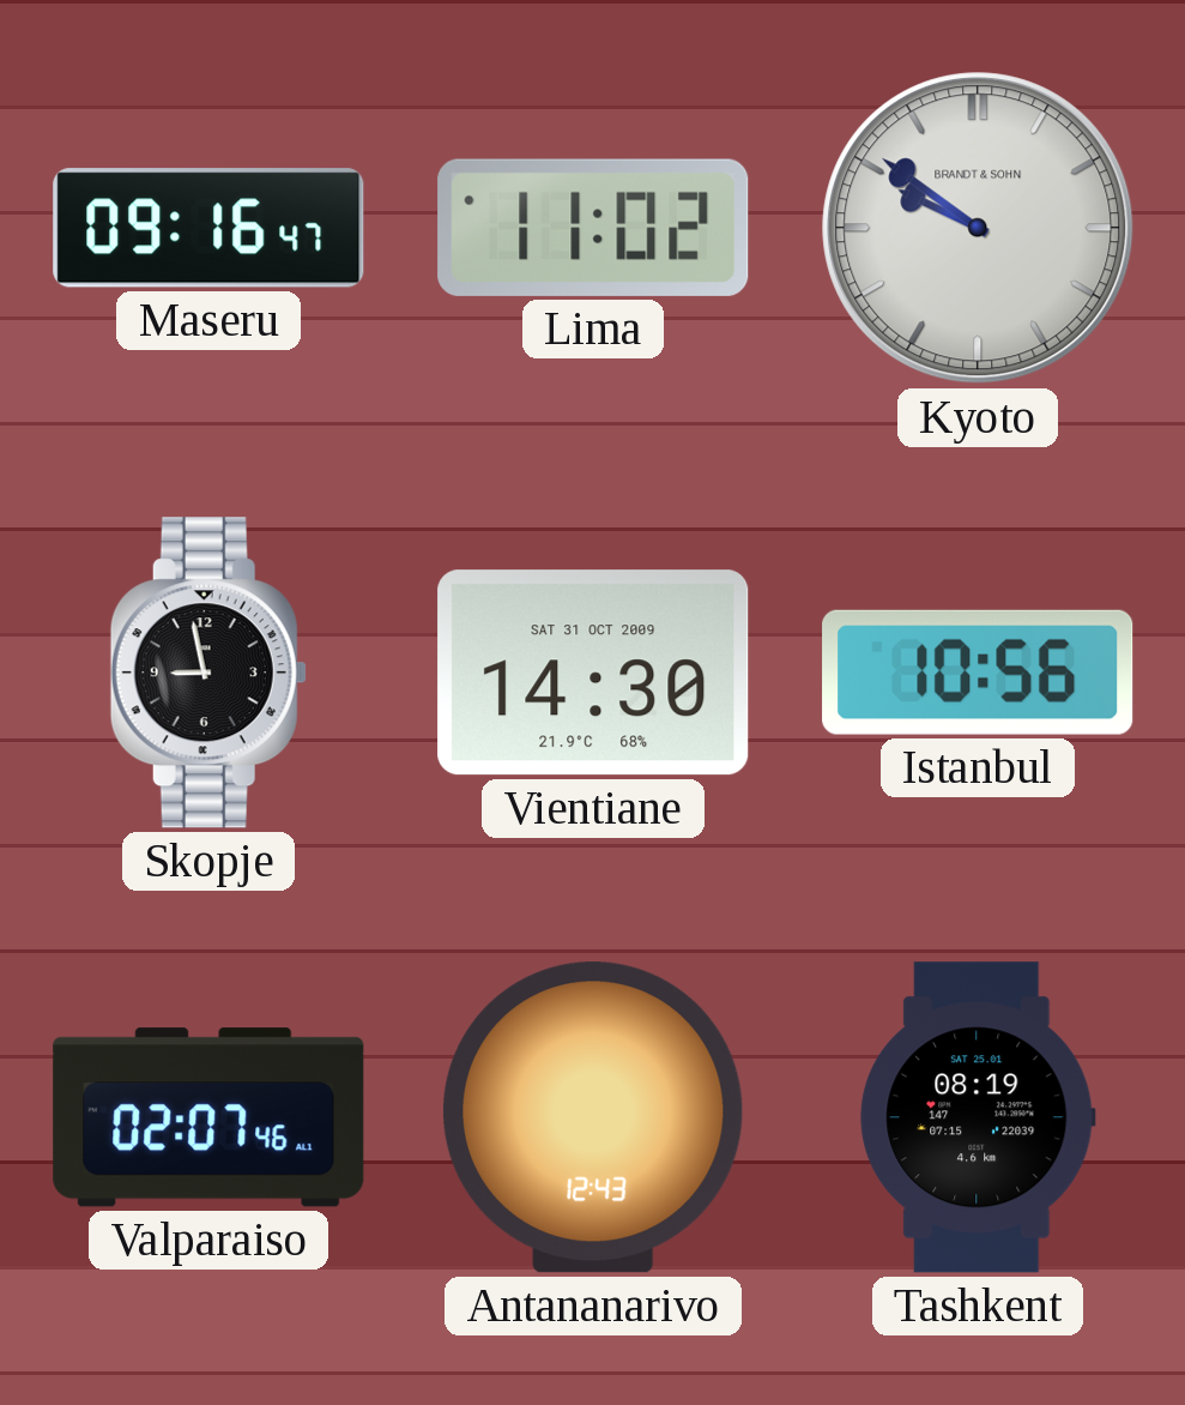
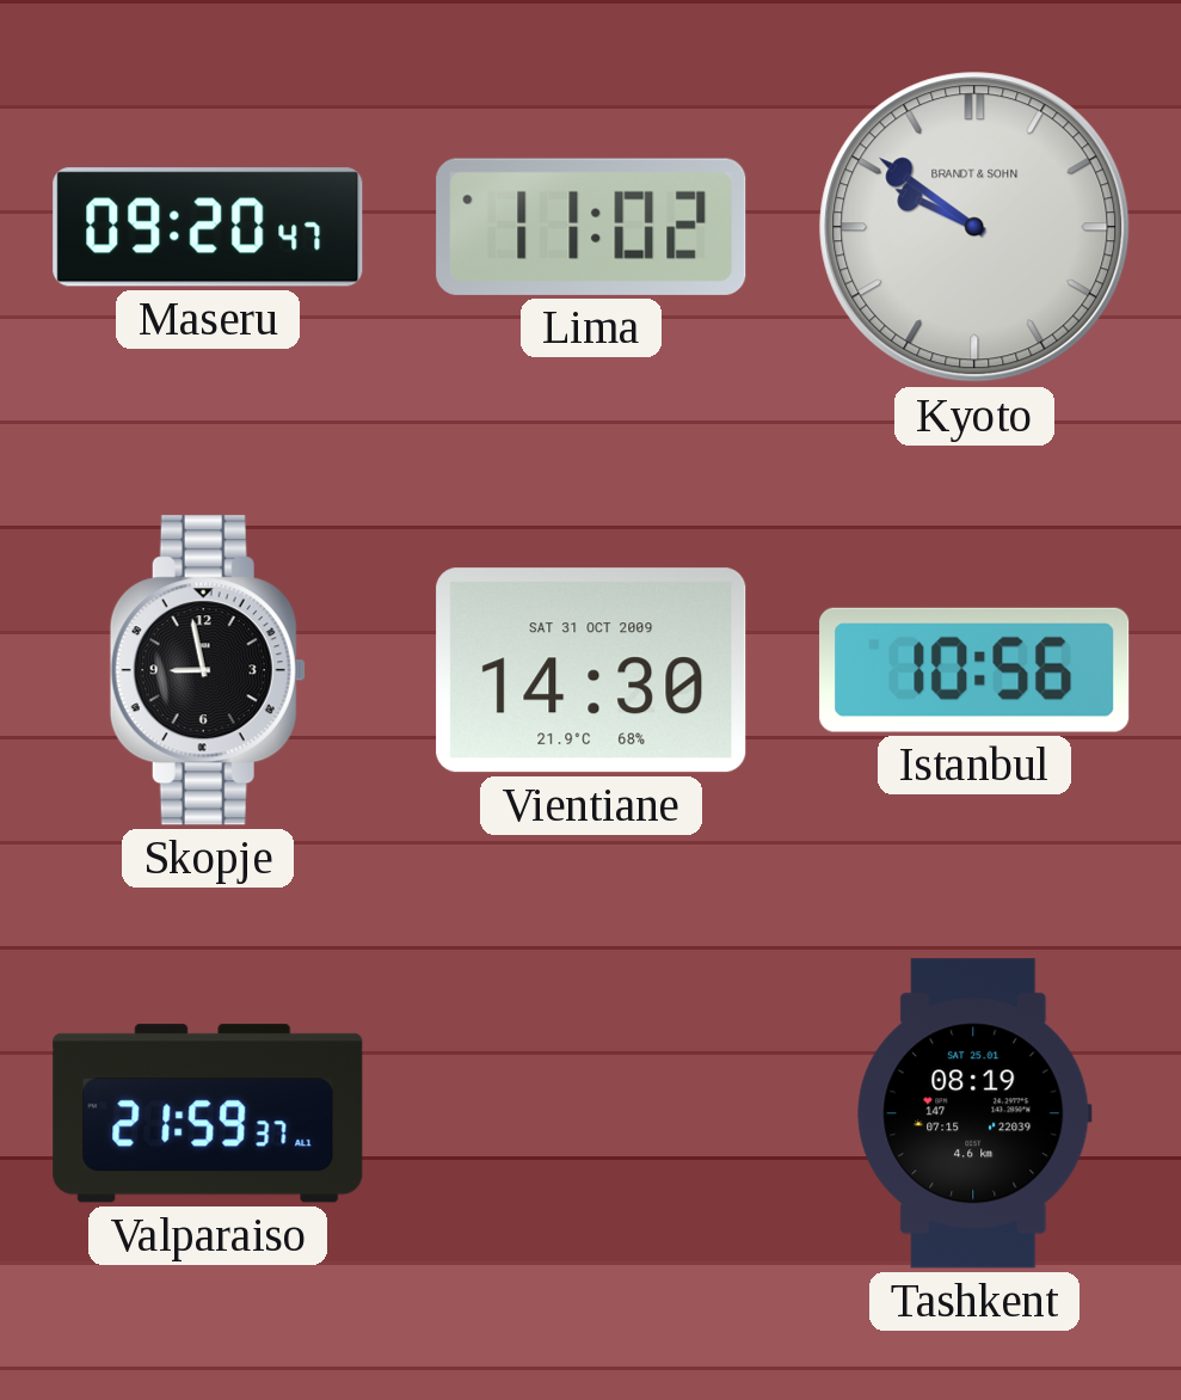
Maseru: 09:16 -> 09:20 (208, 227)
Valparaiso: 02:07 -> 21:59 (208, 1113)
Antananarivo: 12:43 -> none (593, 1117)
